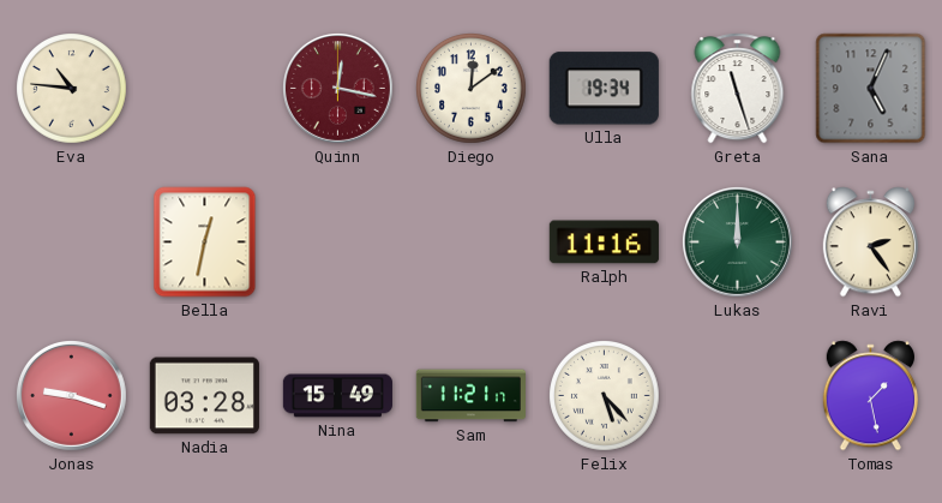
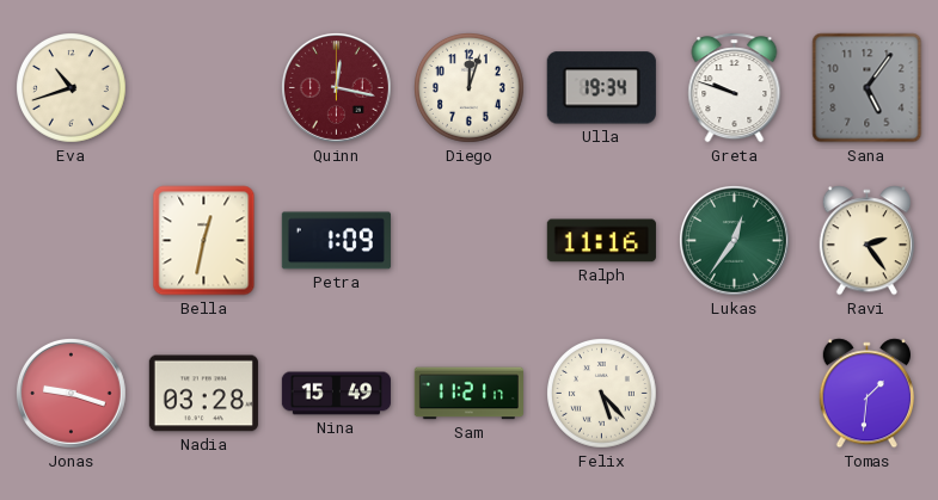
Eva: 10:46 -> 10:42 (72, 88)
Diego: 12:09 -> 12:03 (470, 88)
Greta: 11:27 -> 9:48 (735, 88)
Sana: 5:04 -> 5:06 (868, 88)
Petra: none -> 1:09 (336, 241)
Lukas: 12:00 -> 12:36 (734, 240)
Tomas: 1:28 -> 1:31 (866, 394)
